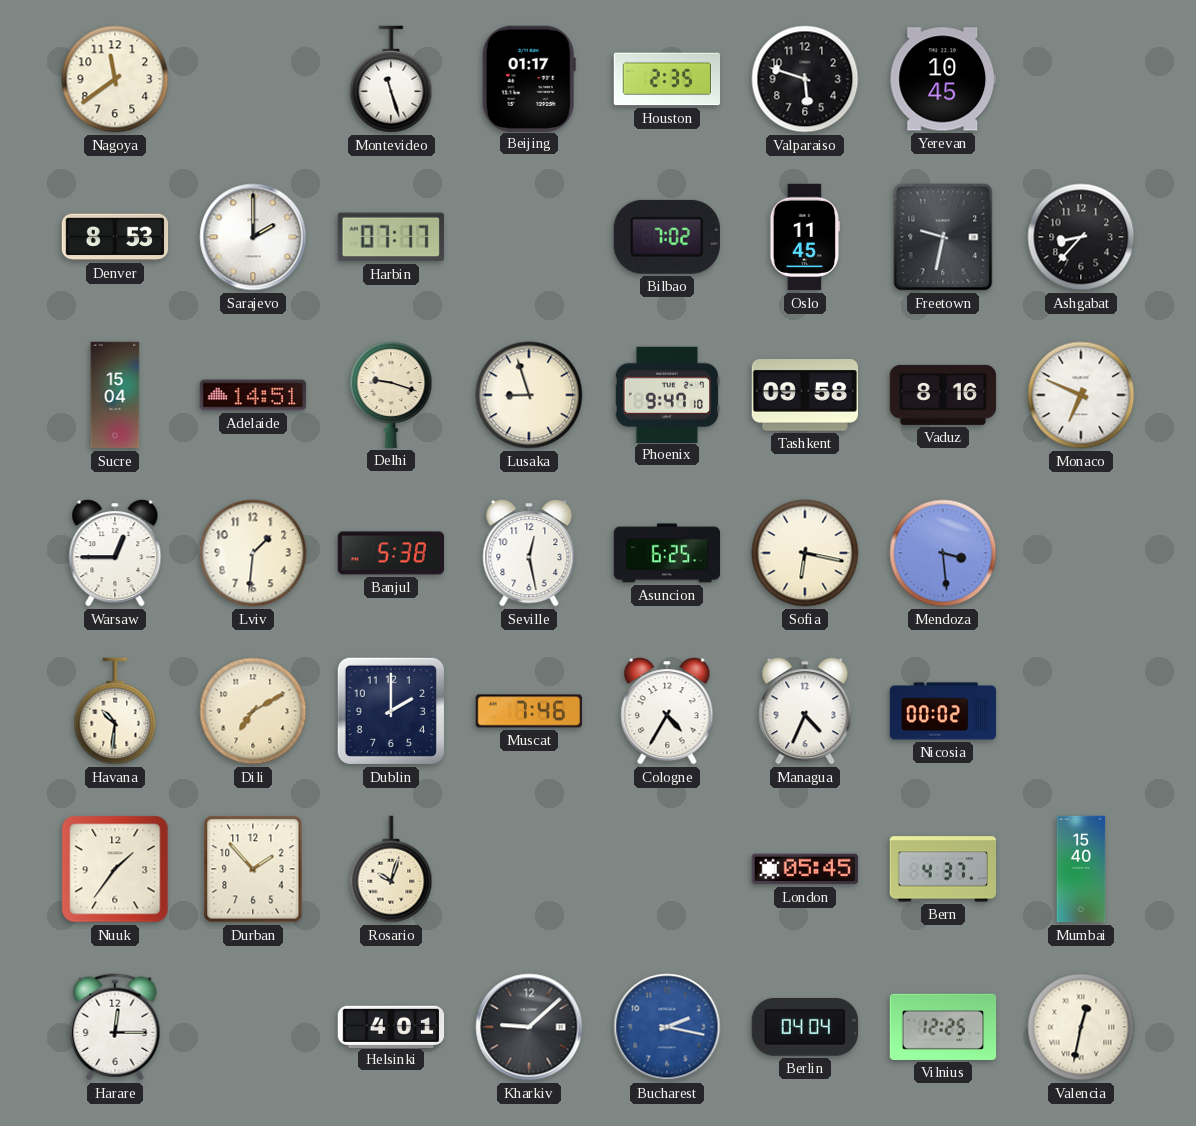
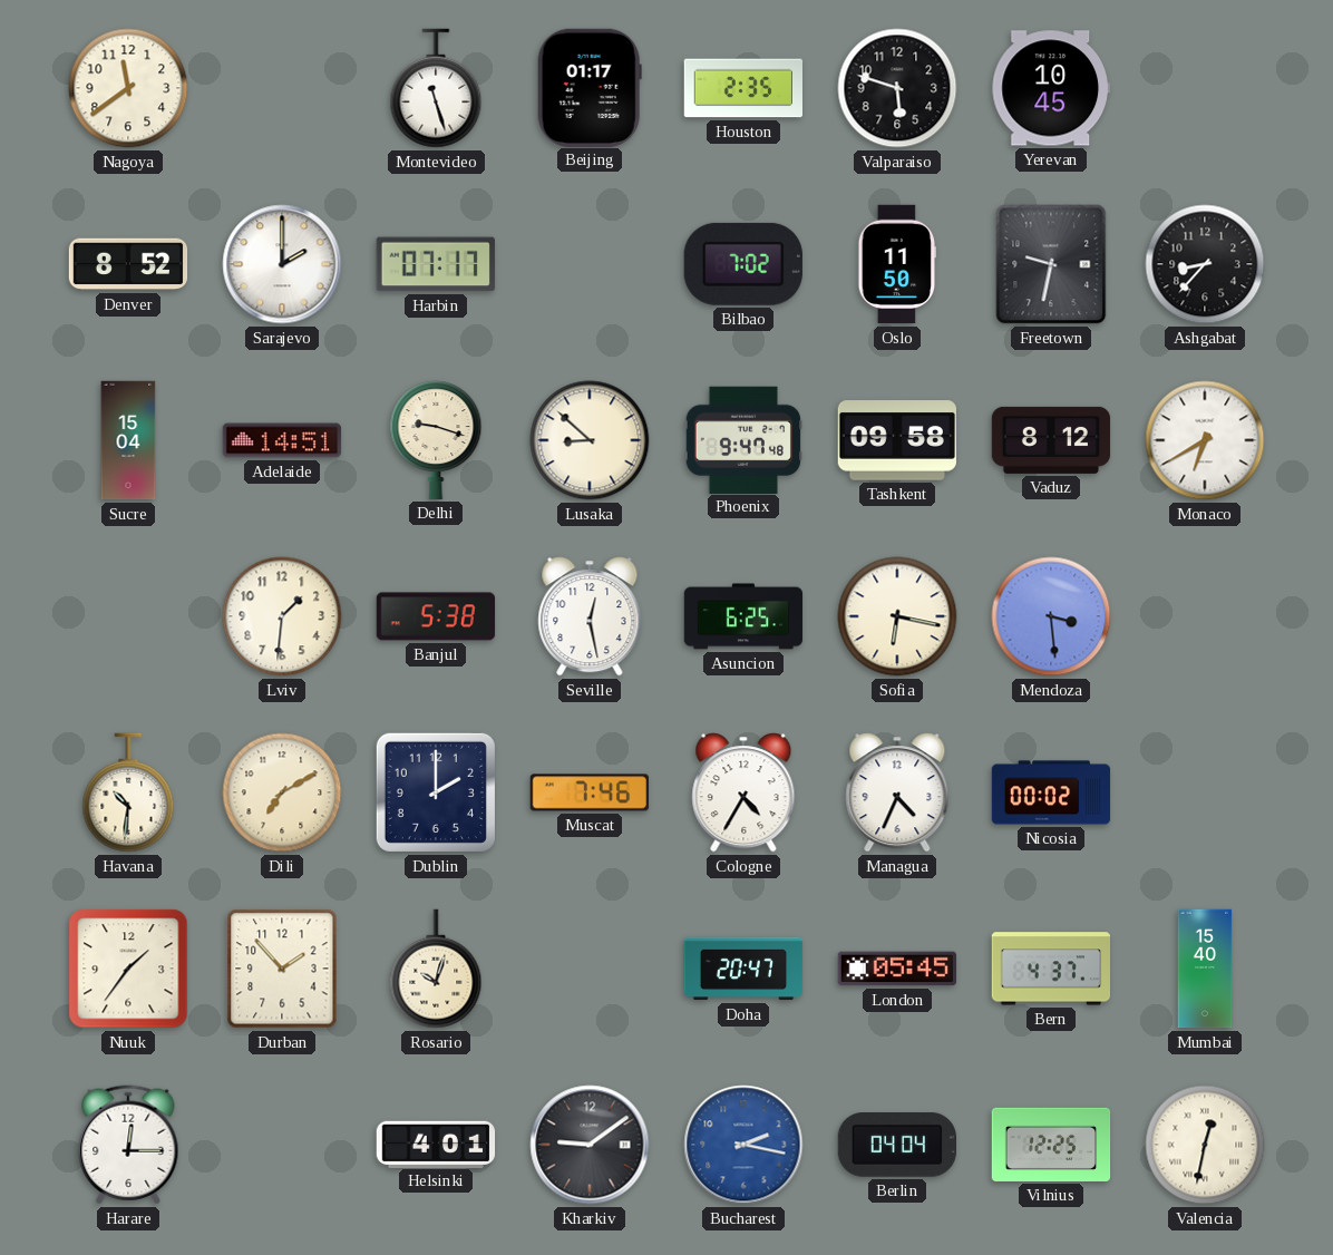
Denver: 8:53 -> 8:52 (128, 264)
Oslo: 11:45 -> 11:50 (896, 264)
Lusaka: 8:57 -> 8:52 (590, 440)
Phoenix: 9:47:10 -> 9:47:48 (742, 439)
Vaduz: 8:16 -> 8:12 (1051, 440)
Monaco: 6:49 -> 6:40 (1205, 440)
Warsaw: 12:45 -> none (115, 553)
Doha: none -> 20:47 (743, 969)
Kharkiv: 9:08 -> 9:09 (590, 1145)
